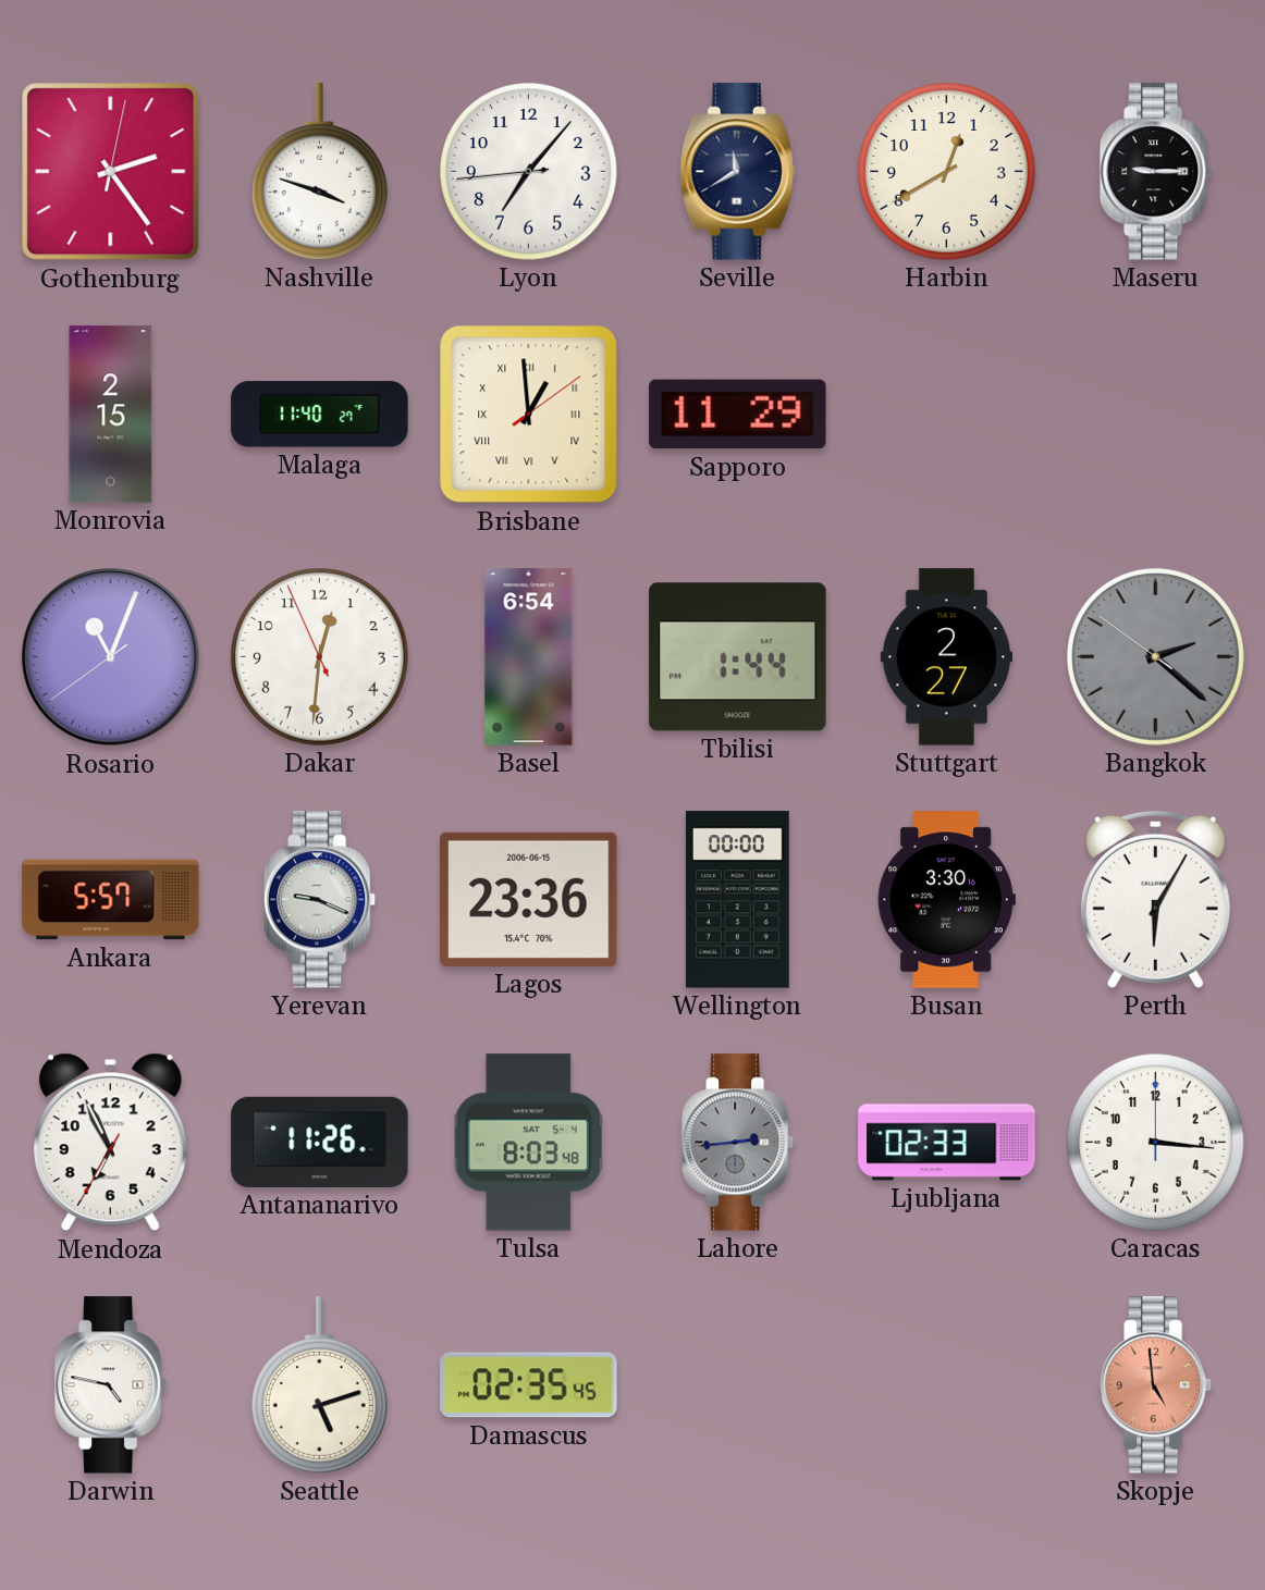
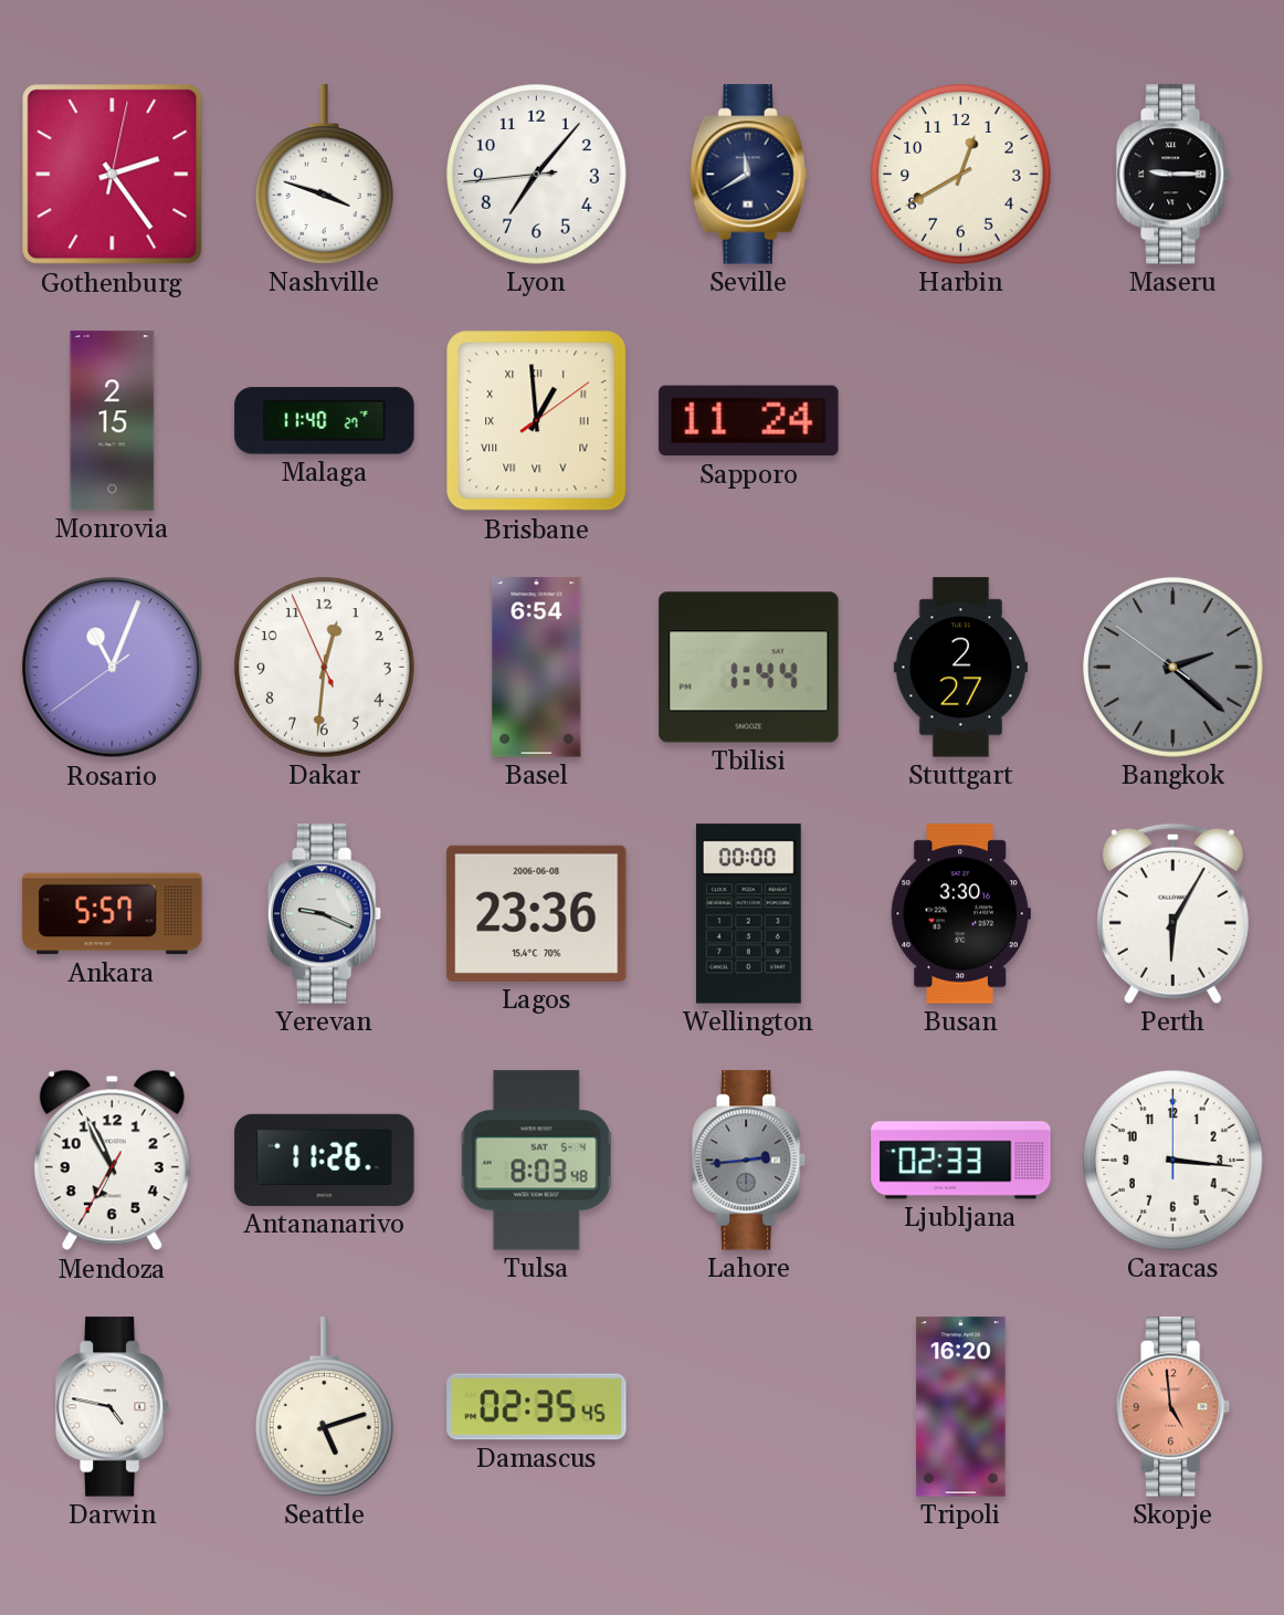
Sapporo: 11:29 -> 11:24 (749, 421)
Lagos date: 2006-06-15 -> 2006-06-08 (537, 913)
Tripoli: none -> 16:20 (961, 1407)
